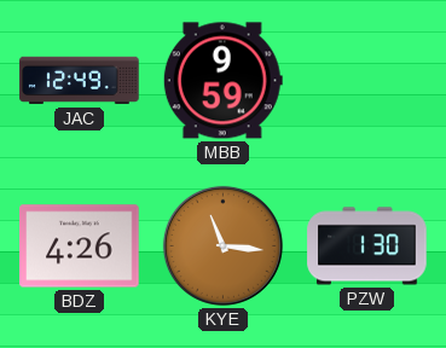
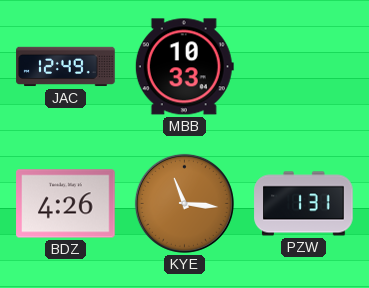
MBB: 9:59 -> 10:33 (184, 67)
PZW: 1:30 -> 1:31 (304, 204)
